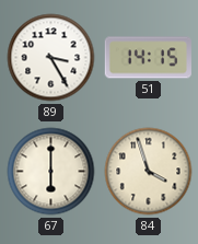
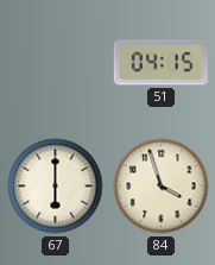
89: 3:25 -> none (51, 58)
51: 14:15 -> 04:15 (160, 63)
